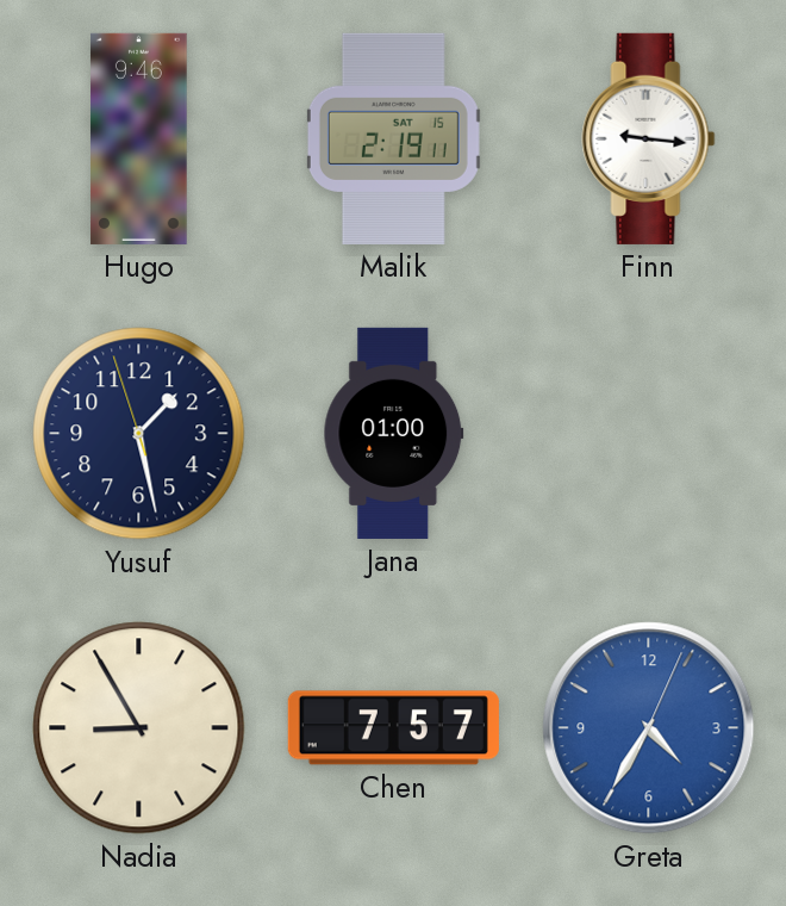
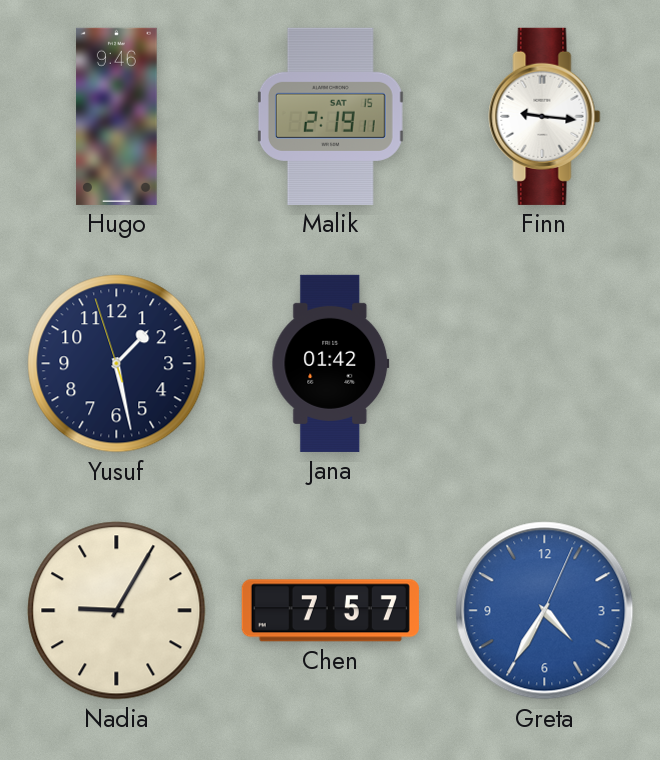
Jana: 01:00 -> 01:42 (331, 363)
Nadia: 8:55 -> 9:05 (117, 611)
